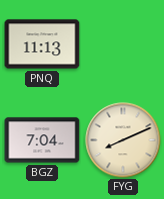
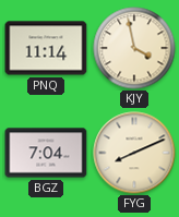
PNQ: 11:13 -> 11:14 (46, 48)
KJY: none -> 3:58 (134, 48)
